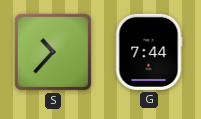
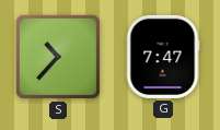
G: 7:44 -> 7:47 (163, 57)
